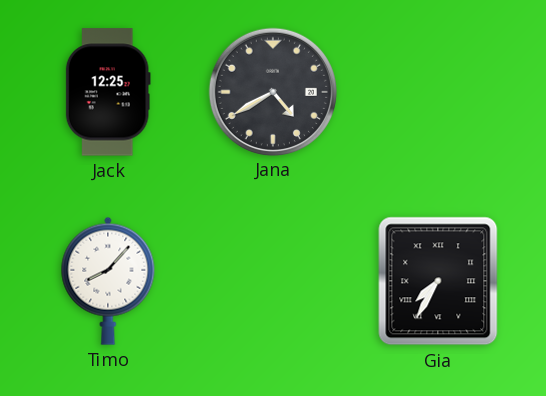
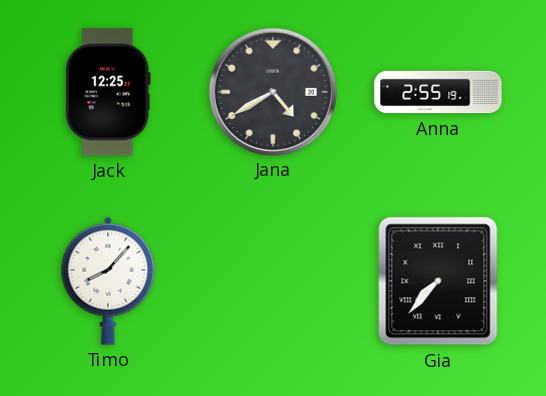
Anna: none -> 2:55 (438, 92)
Gia: 7:35 -> 7:37 (438, 281)
